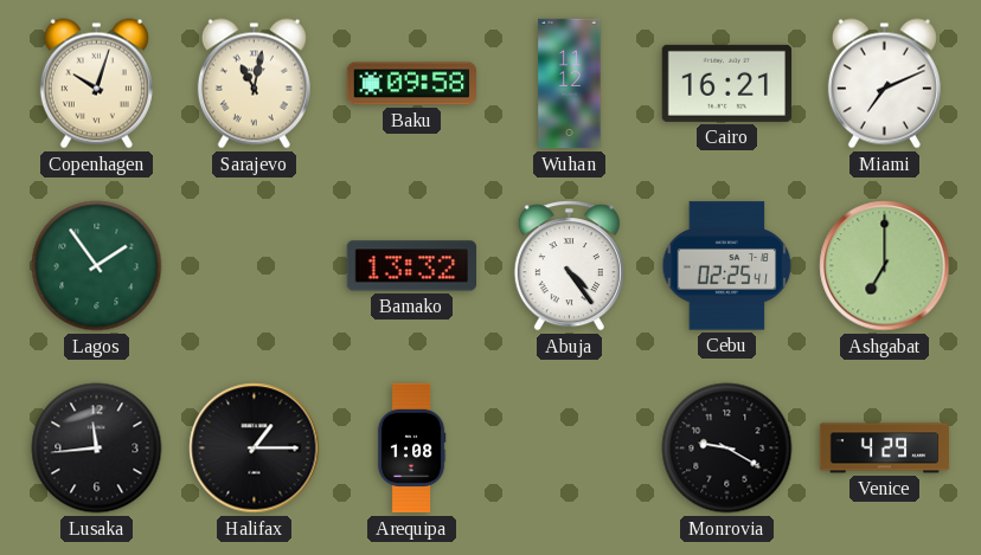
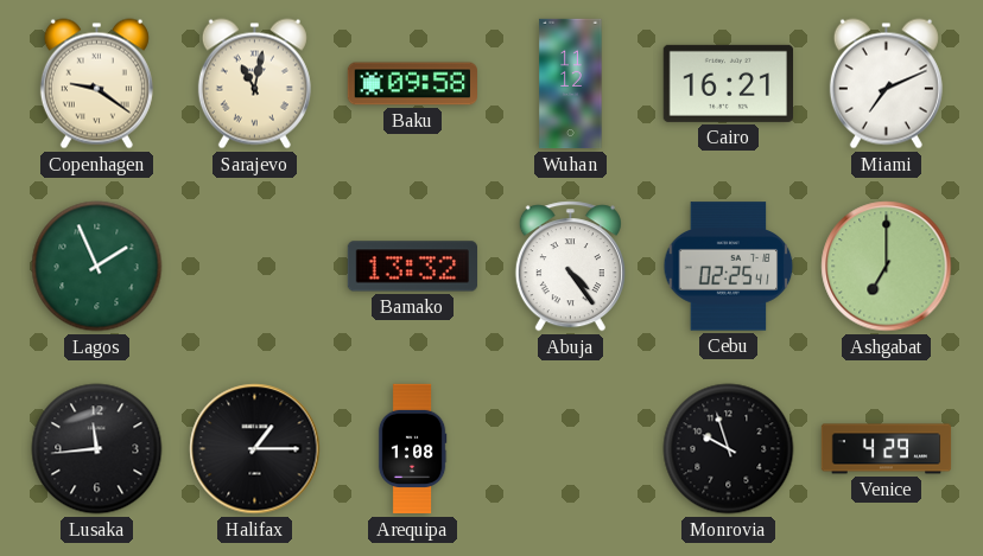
Copenhagen: 10:03 -> 9:21 (96, 84)
Lagos: 1:54 -> 1:56 (97, 267)
Monrovia: 9:20 -> 9:57 (729, 449)
